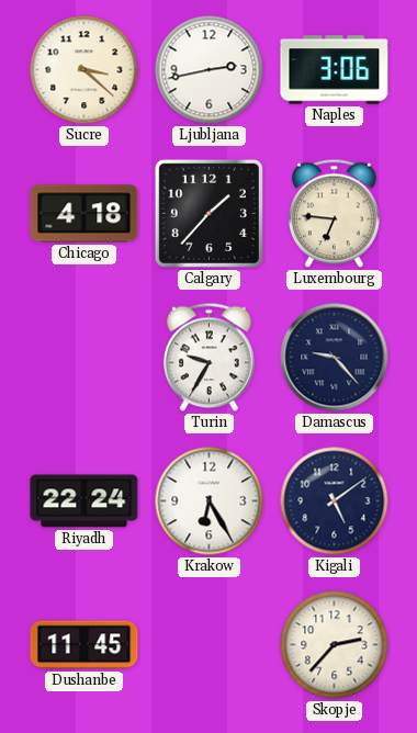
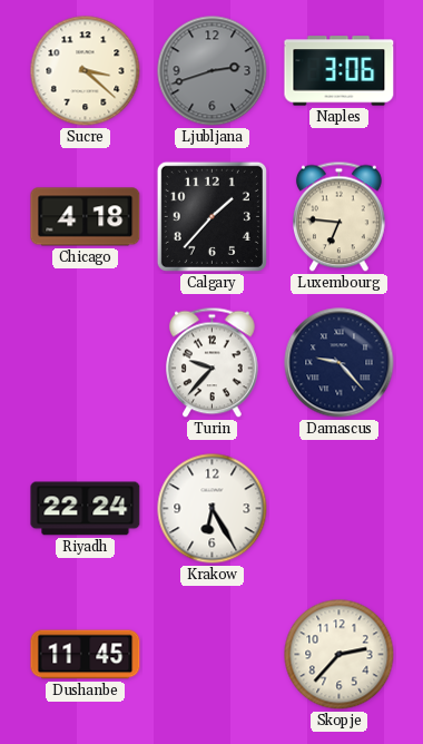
Ljubljana: 2:43 -> 2:42 (213, 71)
Ljubljana dial: white -> grey (213, 71)
Turin: 9:35 -> 9:37 (213, 363)
Kigali: 5:09 -> none (335, 501)
